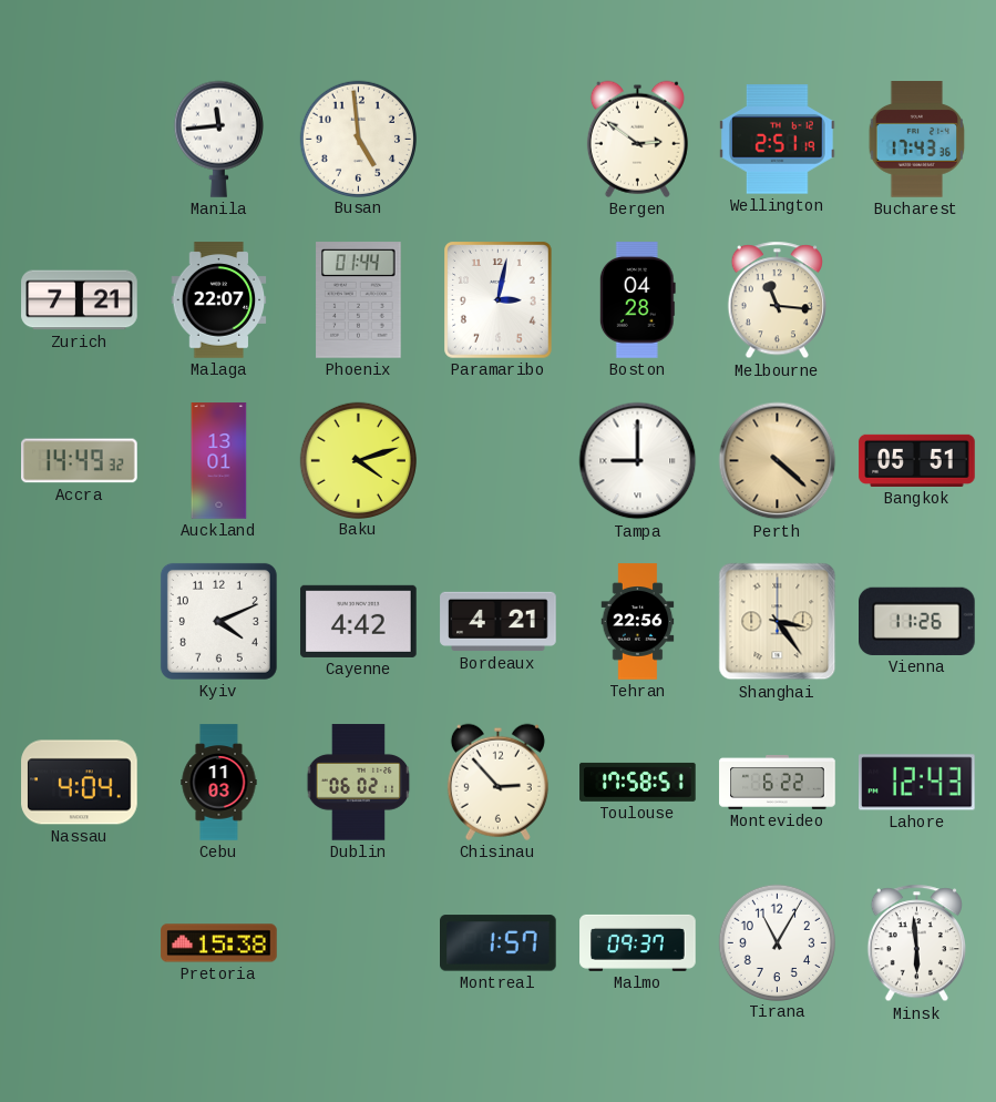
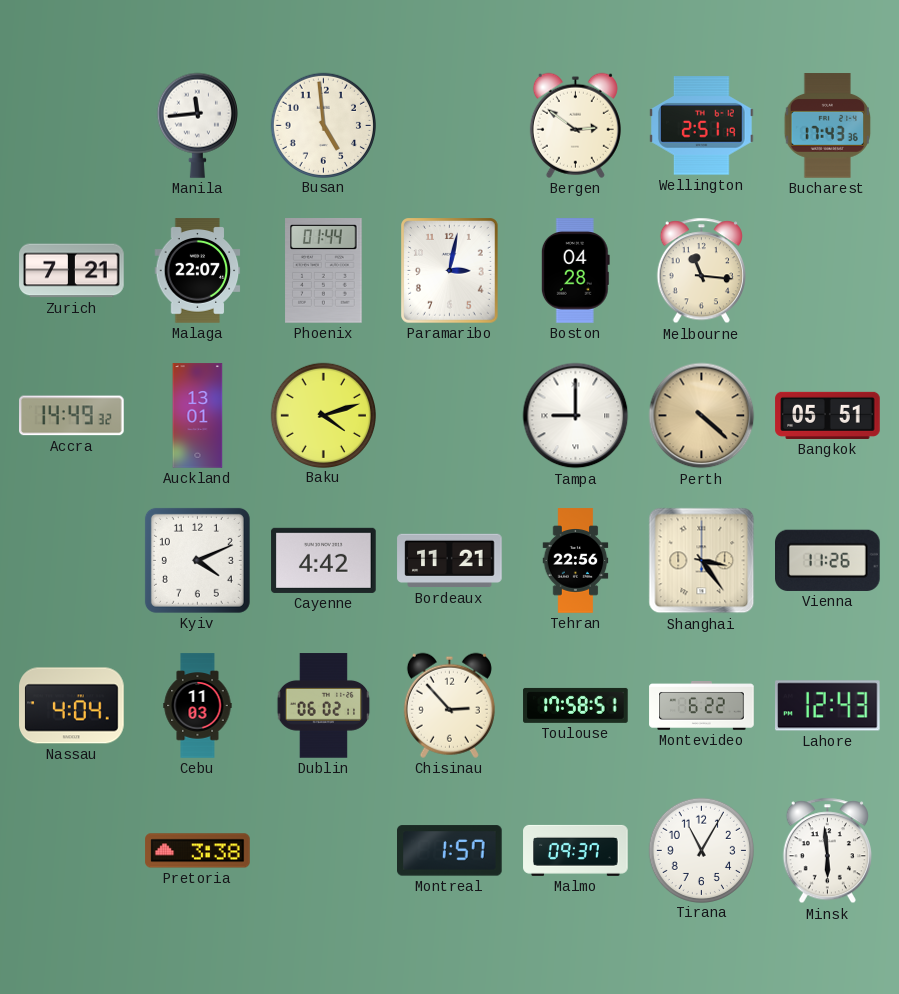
Bordeaux: 4:21 -> 11:21 (450, 561)
Pretoria: 15:38 -> 3:38 (198, 851)
